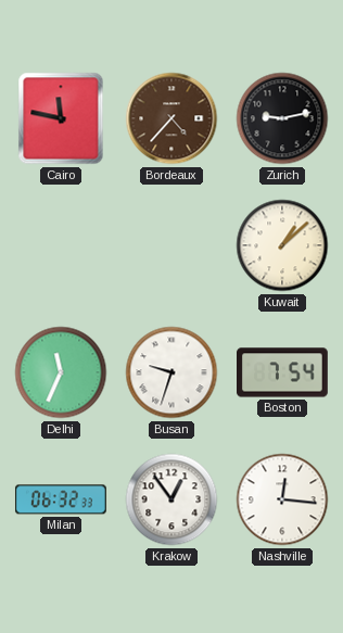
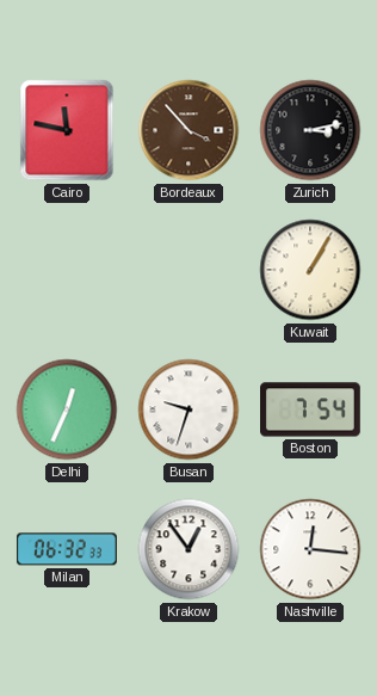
Bordeaux: 4:37 -> 3:53 (188, 130)
Zurich: 9:13 -> 3:13 (310, 130)
Kuwait: 1:08 -> 1:05 (310, 270)
Delhi: 11:34 -> 12:34 (67, 409)
